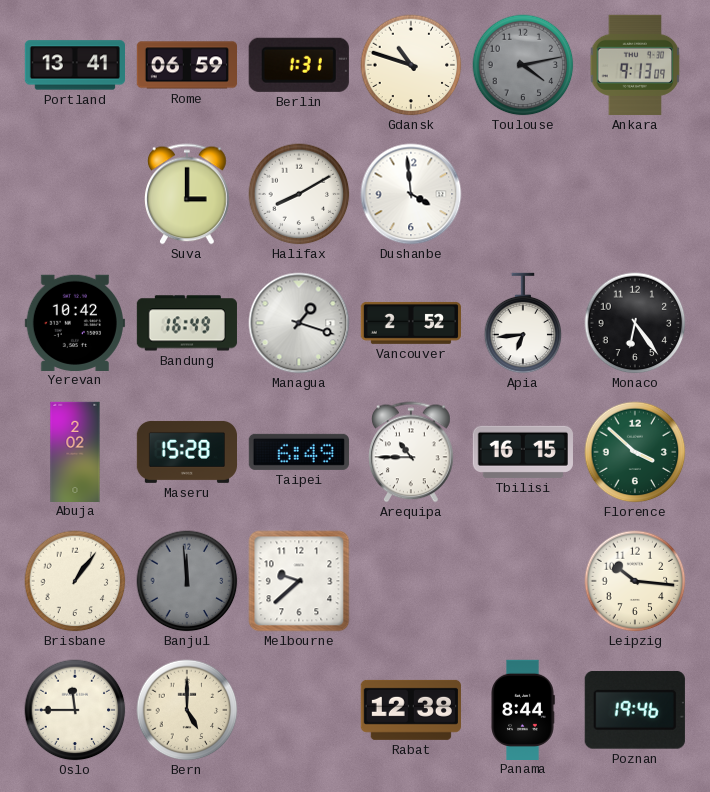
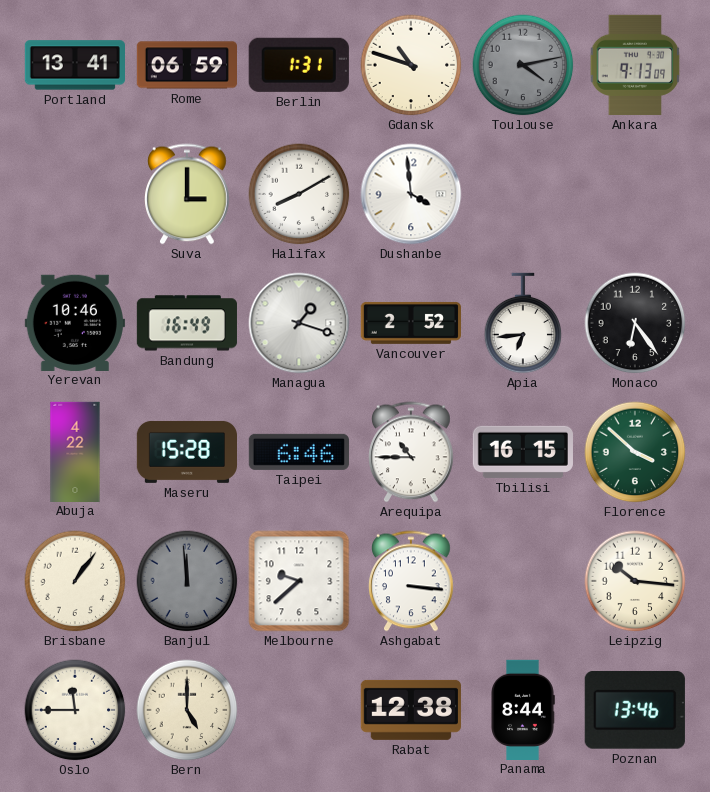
Yerevan: 10:42 -> 10:46 (75, 322)
Abuja: 2:02 -> 4:22 (75, 451)
Taipei: 6:49 -> 6:46 (299, 452)
Ashgabat: none -> 3:16 (412, 581)
Poznan: 19:46 -> 13:46 (635, 710)
